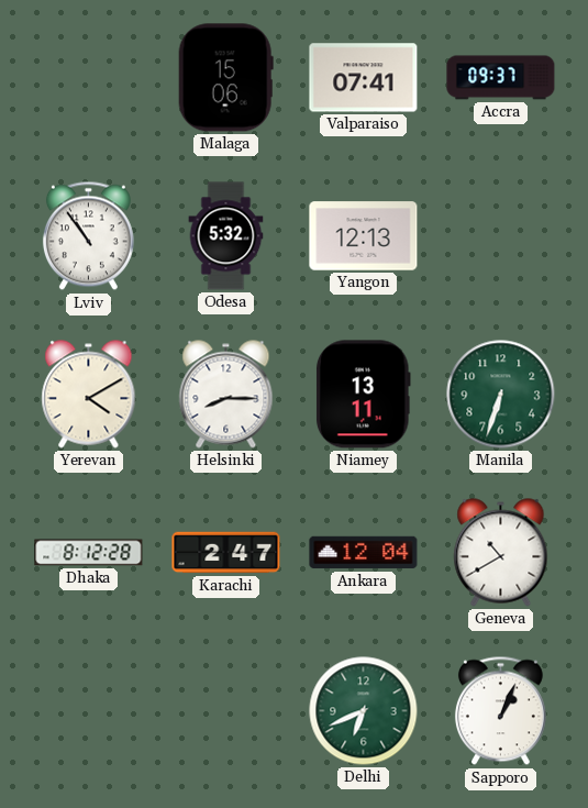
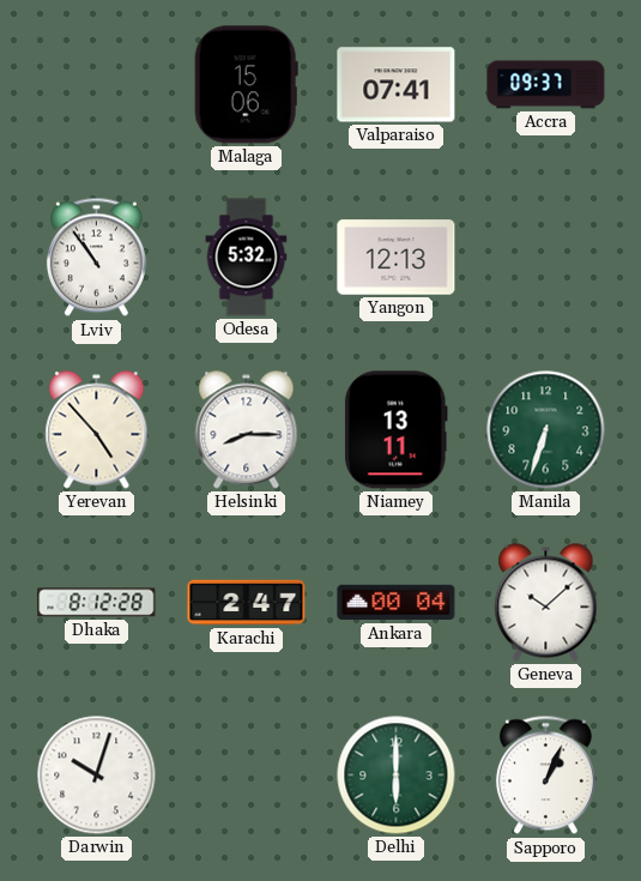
Yerevan: 4:10 -> 4:53 (97, 430)
Ankara: 12:04 -> 00:04 (397, 603)
Geneva: 10:40 -> 10:08 (546, 603)
Darwin: none -> 10:03 (97, 776)
Delhi: 6:41 -> 6:00 (397, 776)
